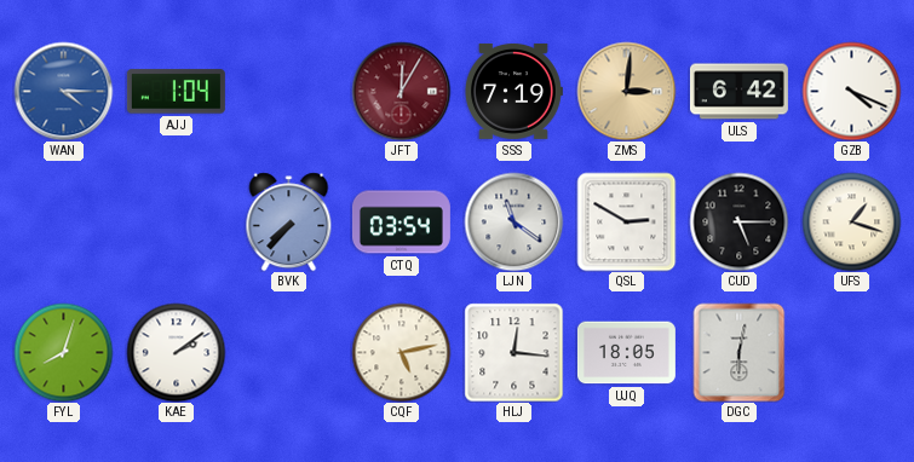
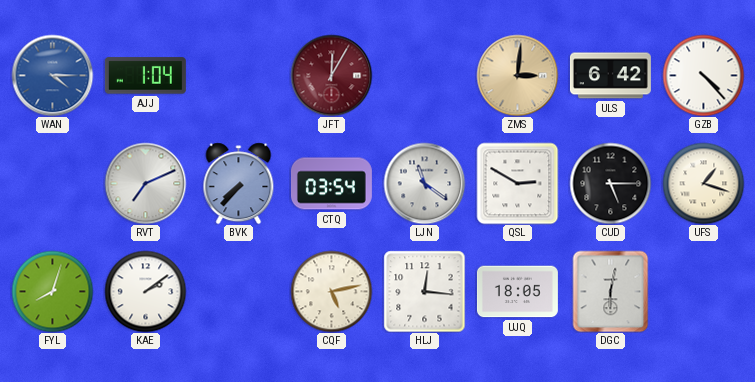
SSS: 7:19 -> none (513, 91)
GZB: 4:19 -> 4:23 (703, 75)
RVT: none -> 7:11 (145, 183)
